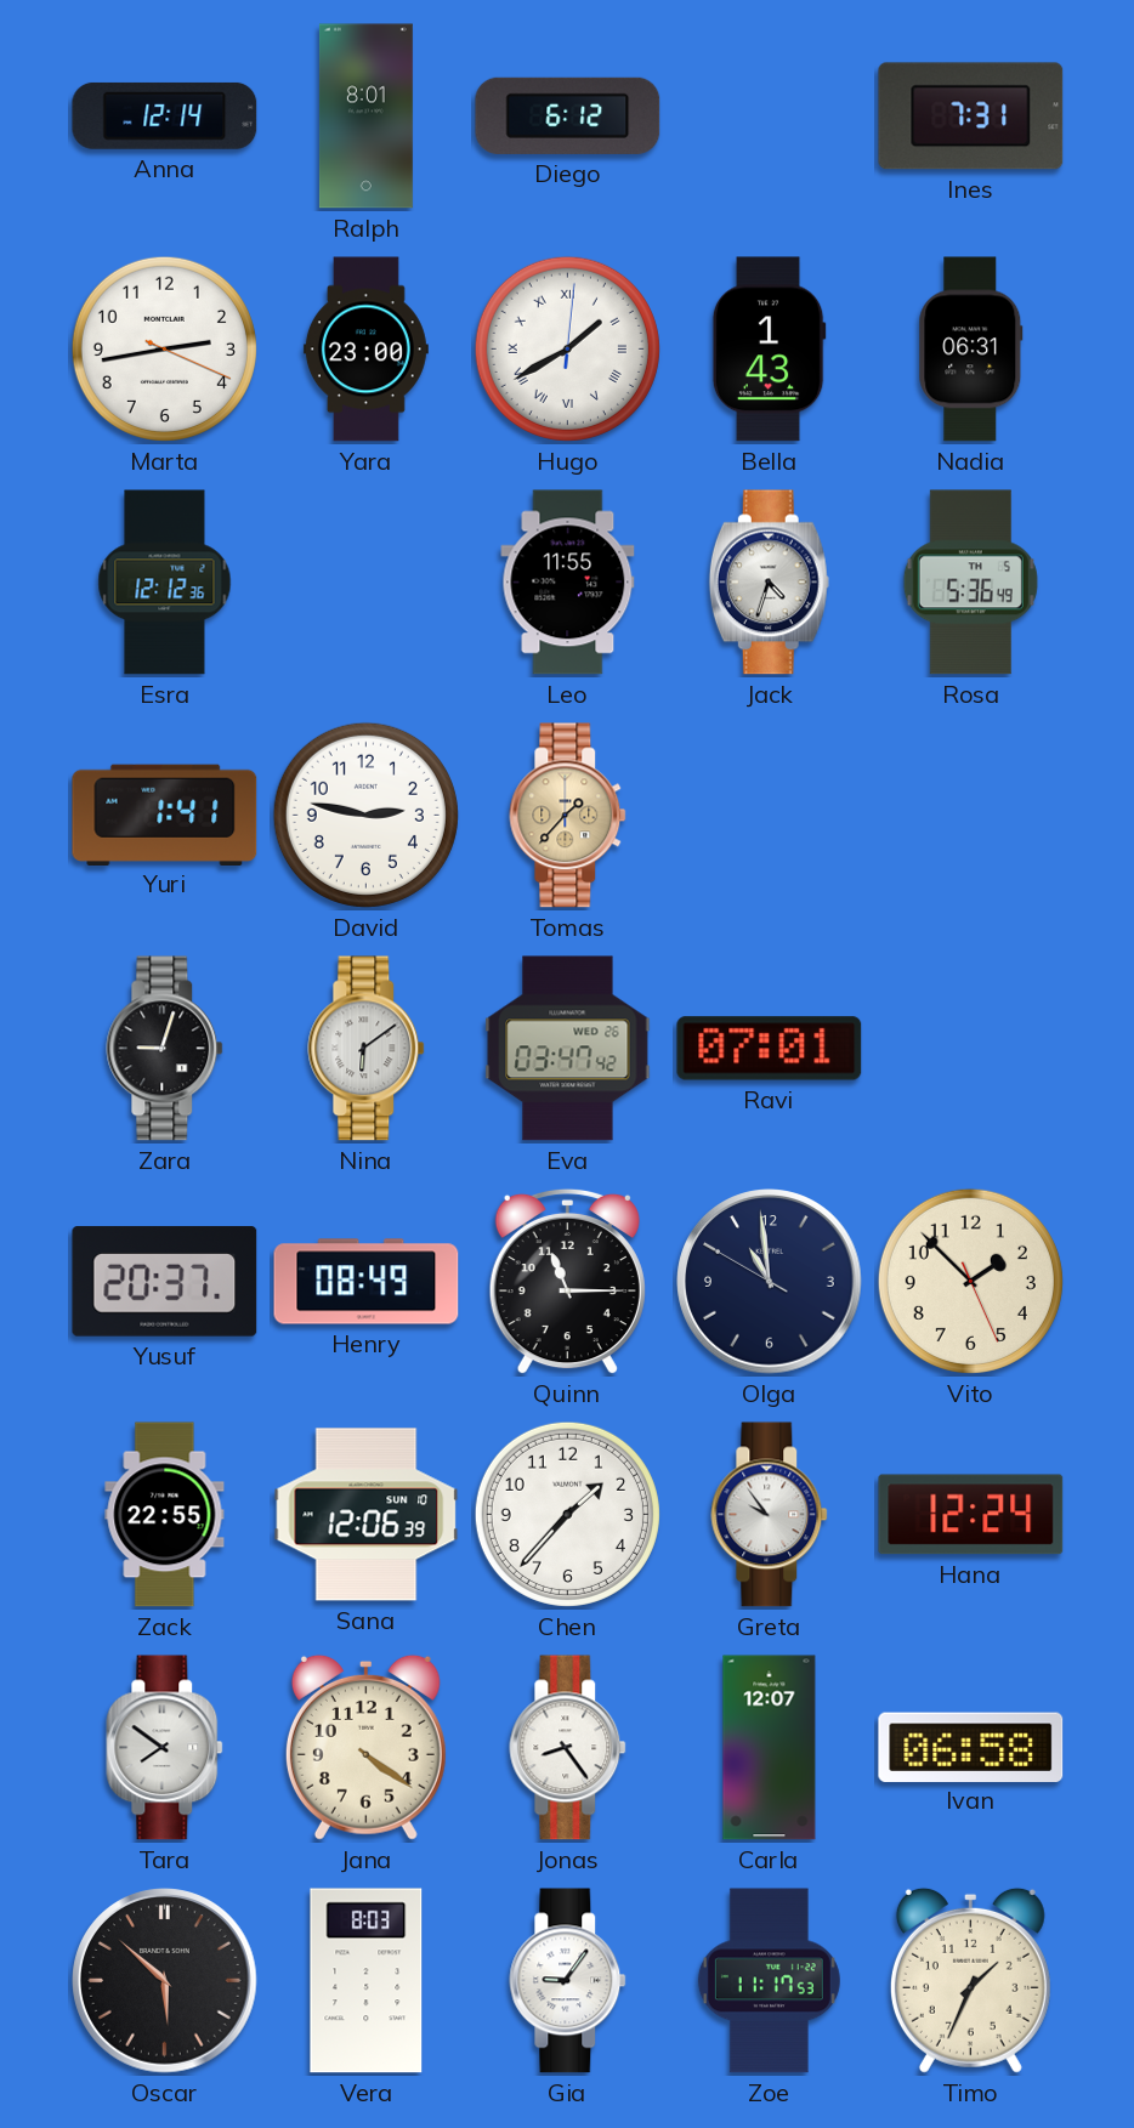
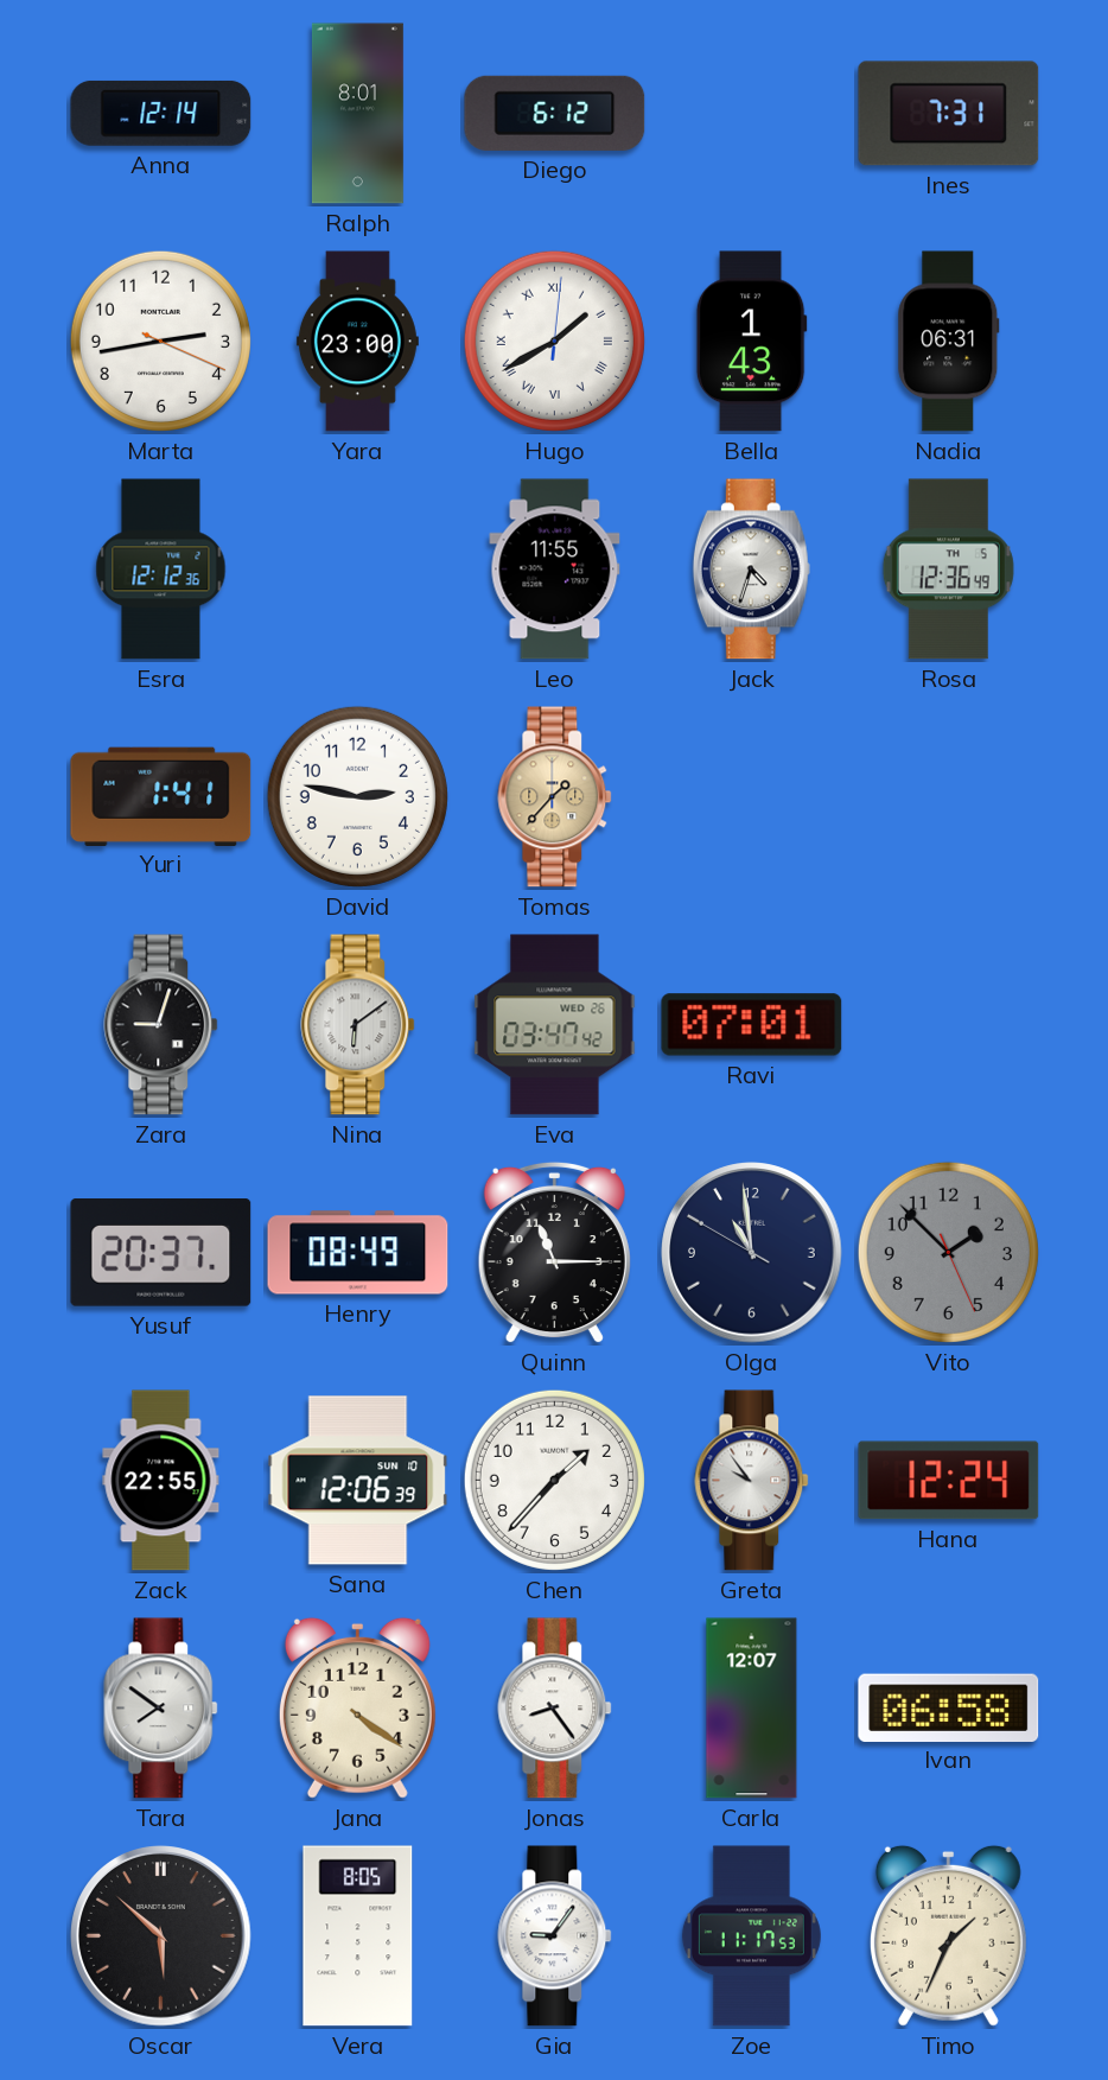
Rosa: 5:36 -> 12:36 (948, 570)
Vito dial: cream -> grey (948, 1252)
Vera: 8:03 -> 8:05 (358, 1936)
